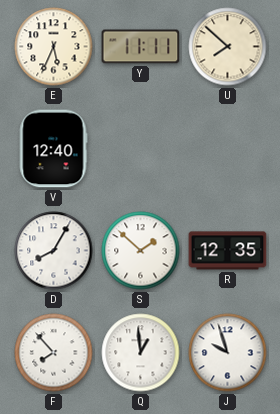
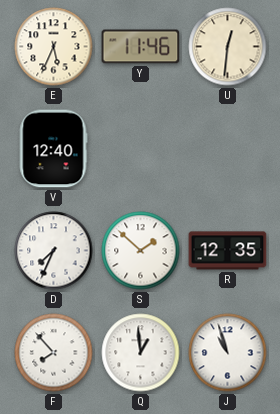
Y: 11:11 -> 11:46 (141, 47)
U: 7:52 -> 12:31 (228, 47)
D: 8:05 -> 7:34 (54, 251)
J: 9:57 -> 10:57 (228, 353)
